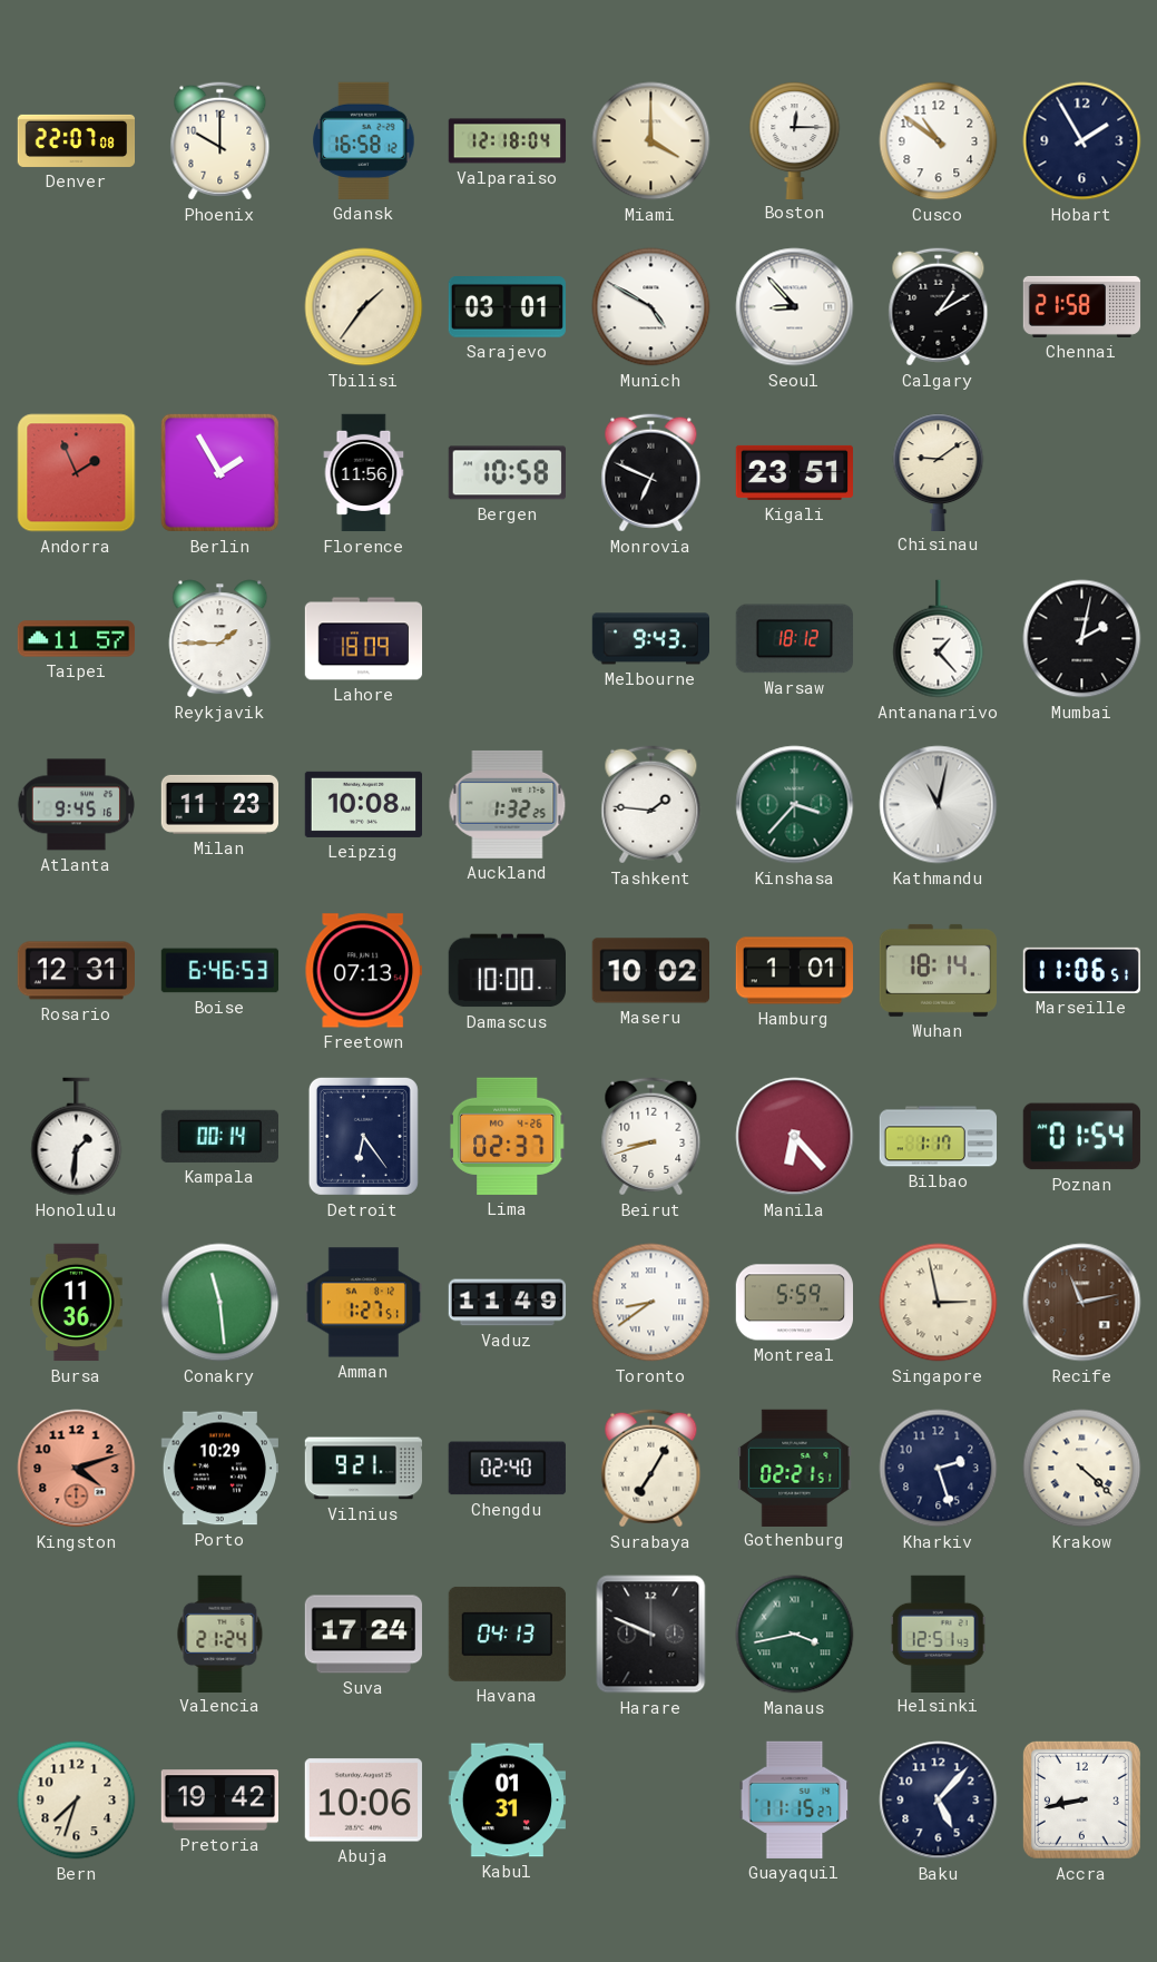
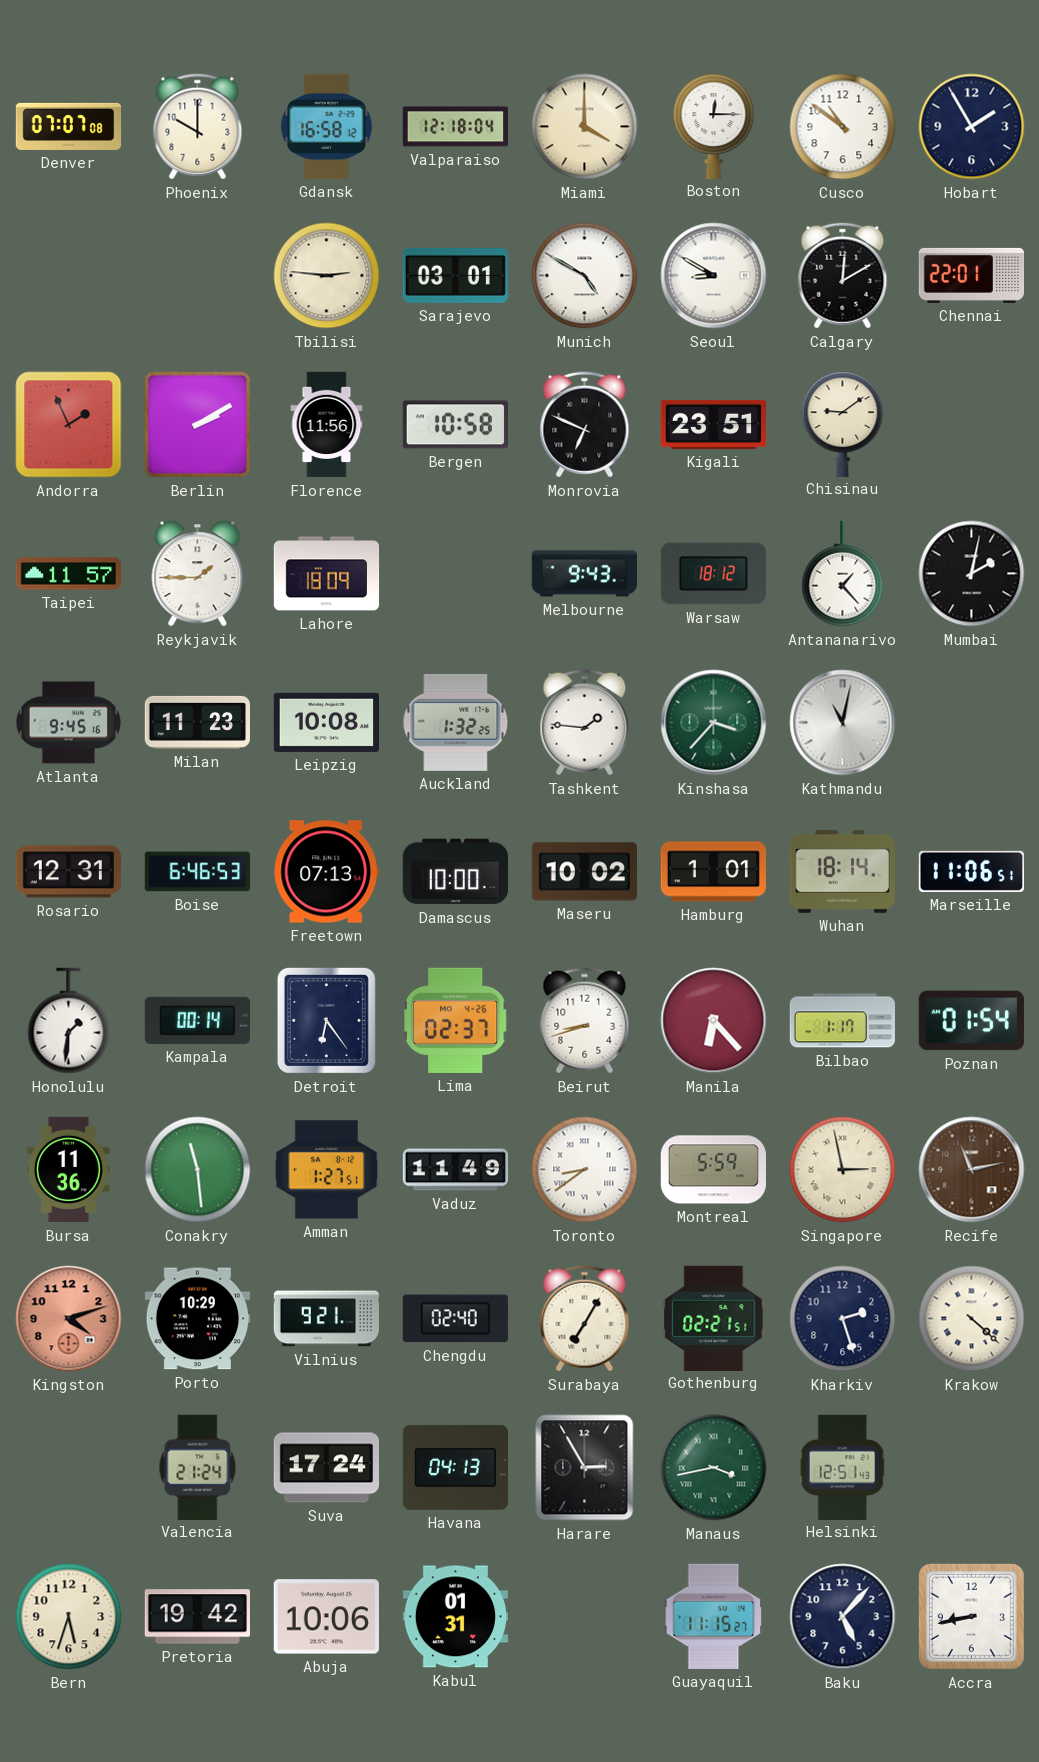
Denver: 22:07 -> 07:07 (69, 126)
Tbilisi: 1:36 -> 2:46 (327, 276)
Seoul: 8:53 -> 8:50 (714, 276)
Calgary: 1:10 -> 12:10 (843, 276)
Chennai: 21:58 -> 22:01 (972, 275)
Berlin: 1:55 -> 2:10 (197, 424)
Harare: 9:49 -> 2:55 (585, 1468)
Bern: 7:33 -> 5:33 (69, 1617)
